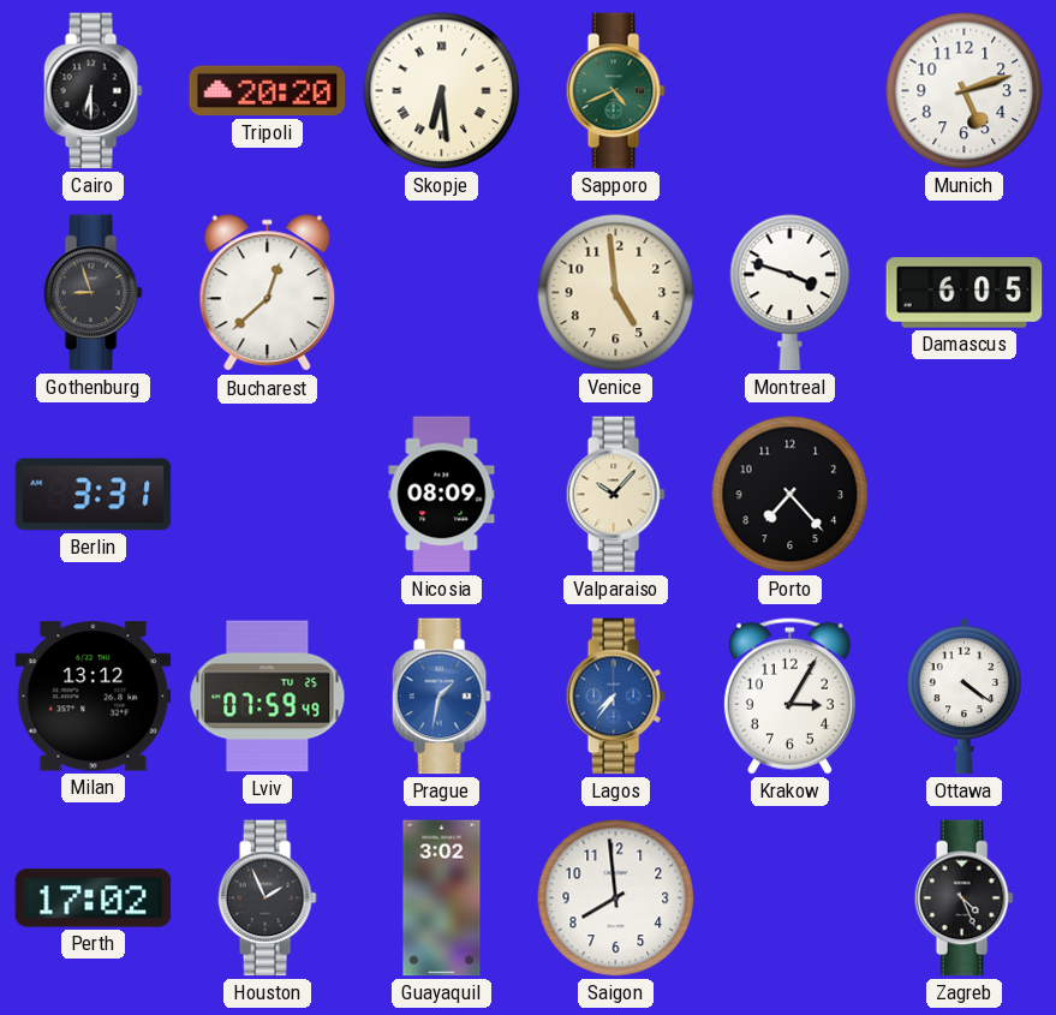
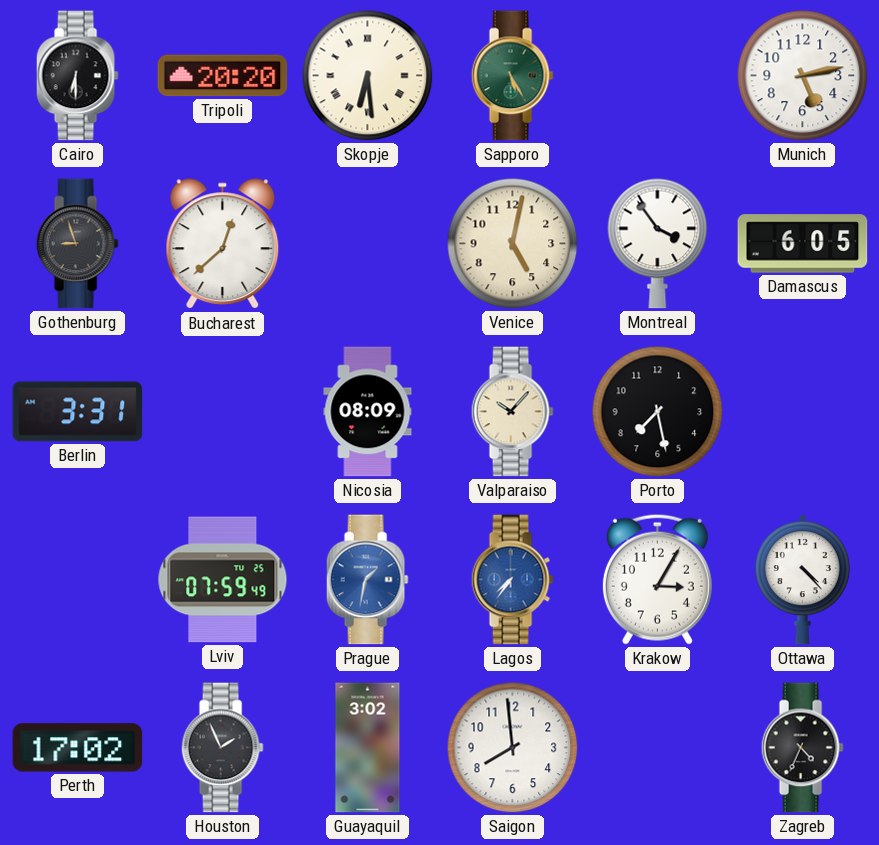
Sapporo: 4:41 -> 5:25 (512, 76)
Munich: 5:12 -> 5:13 (803, 76)
Venice: 4:59 -> 5:02 (513, 244)
Montreal: 3:48 -> 3:54 (658, 244)
Porto: 7:23 -> 7:28 (658, 412)
Milan: 13:12 -> none (94, 697)
Ottawa: 4:21 -> 4:23 (802, 580)
Zagreb: 4:26 -> 4:34 (802, 748)
